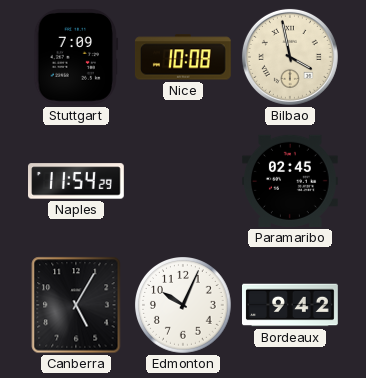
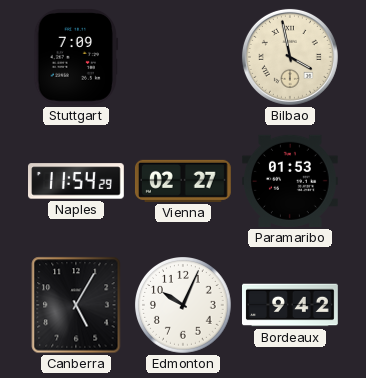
Nice: 10:08 -> none (183, 57)
Vienna: none -> 02:27 (183, 181)
Paramaribo: 02:45 -> 01:53 (290, 181)
